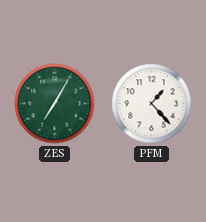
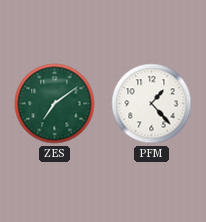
ZES: 7:05 -> 7:09 (55, 104)
